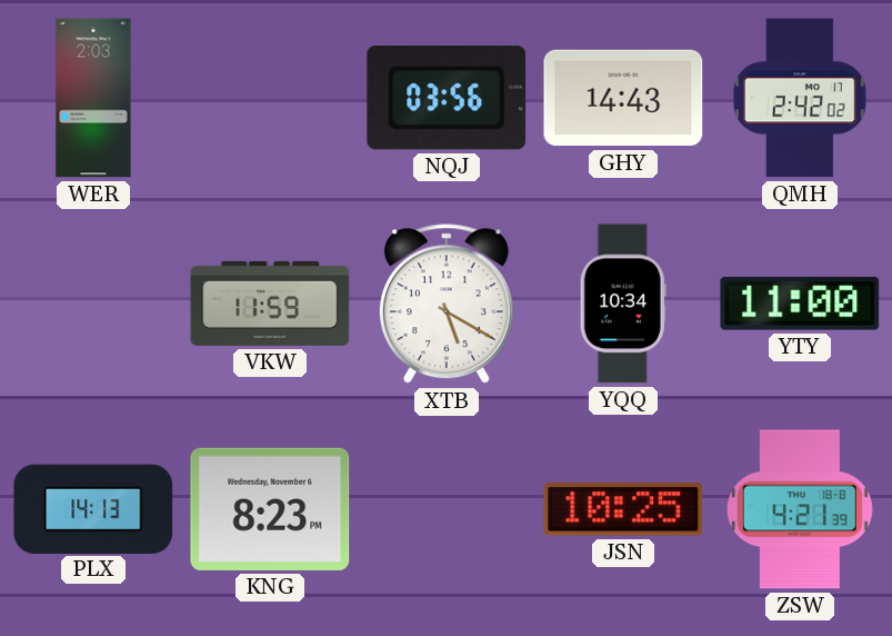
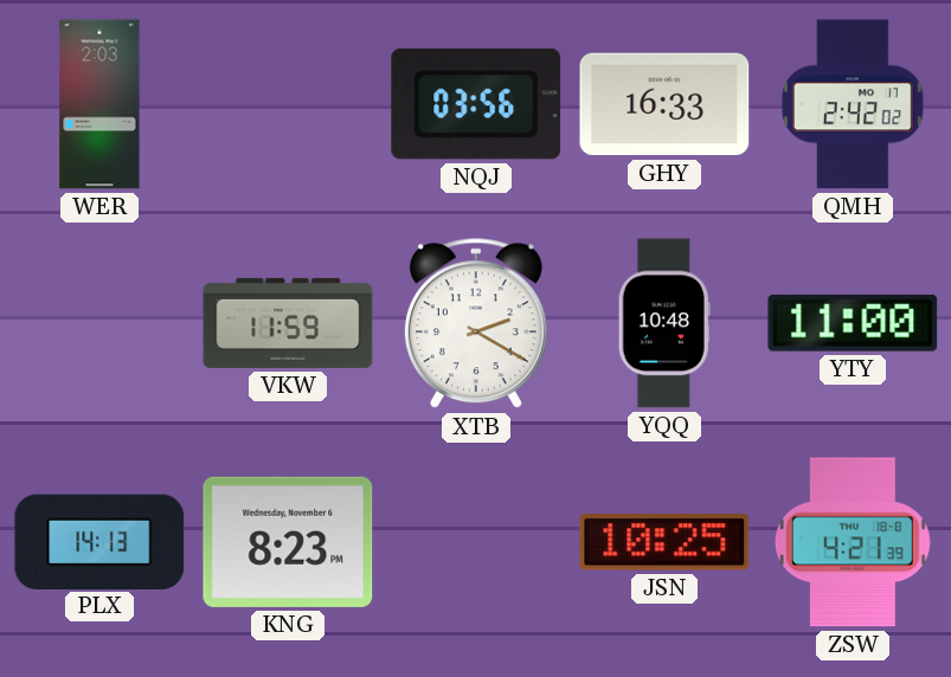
GHY: 14:43 -> 16:33 (664, 104)
XTB: 5:20 -> 2:20 (476, 324)
YQQ: 10:34 -> 10:48 (664, 323)
